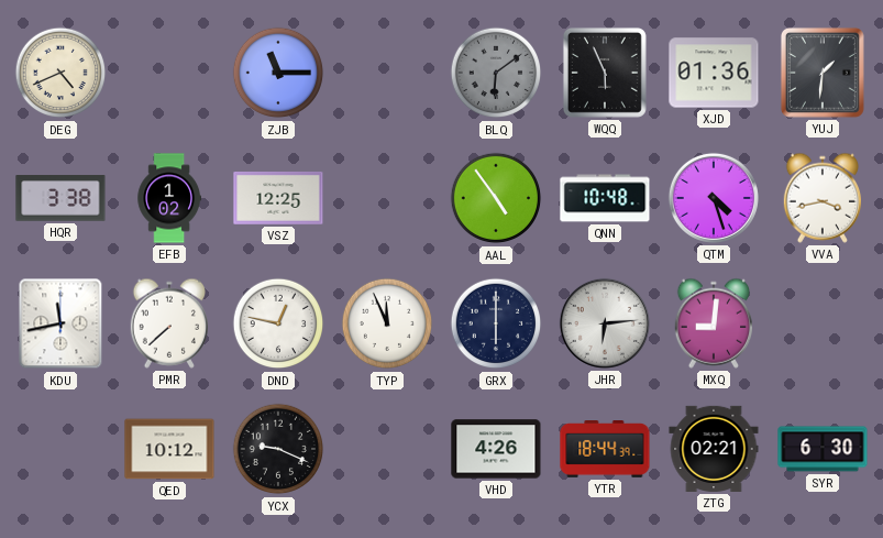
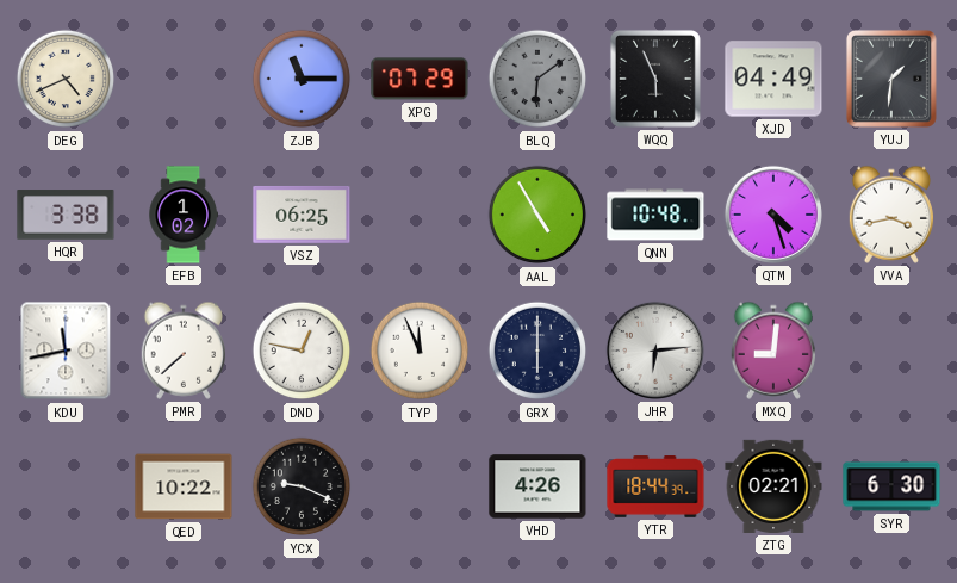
XPG: none -> 07:29 (420, 79)
XJD: 01:36 -> 04:49 (773, 79)
VSZ: 12:25 -> 06:25 (302, 215)
AAL: 4:54 -> 4:55 (537, 215)
QED: 10:12 -> 10:22 (184, 486)
